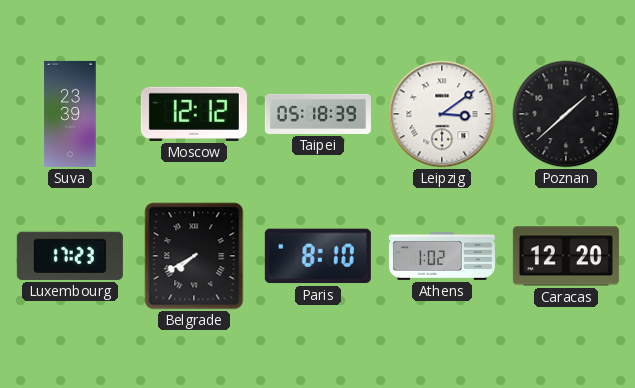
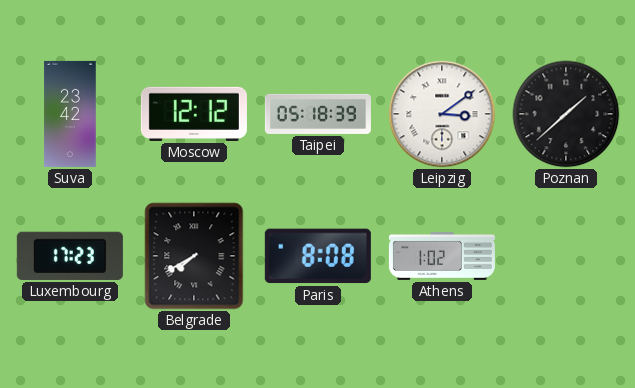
Suva: 23:39 -> 23:42 (70, 114)
Paris: 8:10 -> 8:08 (318, 256)
Caracas: 12:20 -> none (566, 256)
